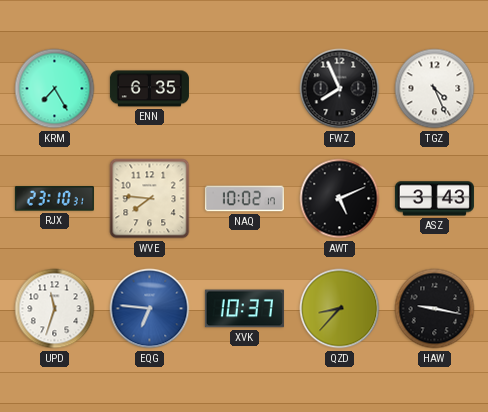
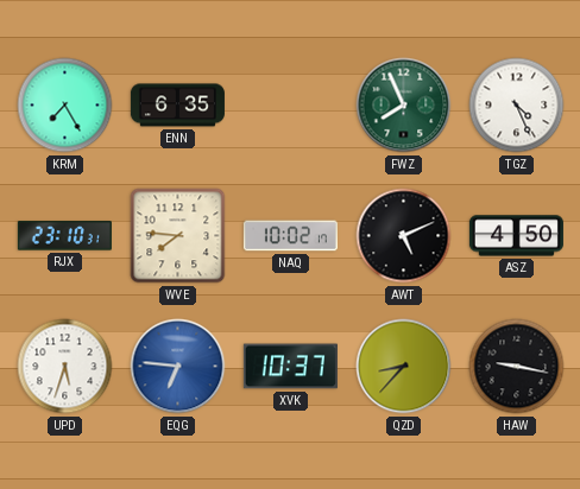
FWZ dial: black -> green (404, 106)
ASZ: 3:43 -> 4:50 (516, 236)
UPD: 11:33 -> 5:33 (65, 367)
